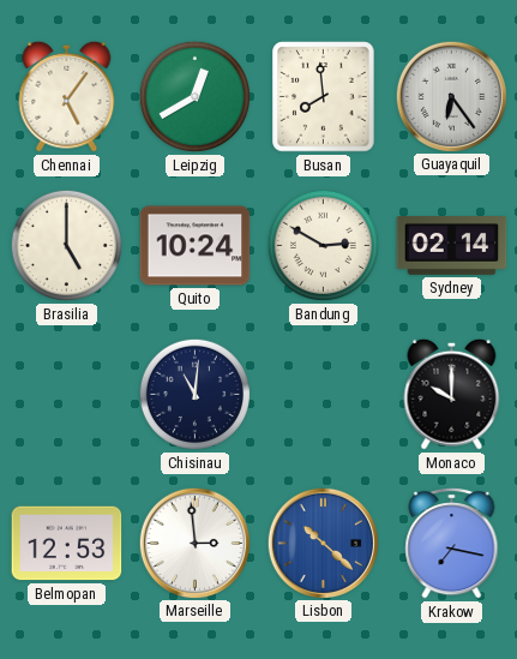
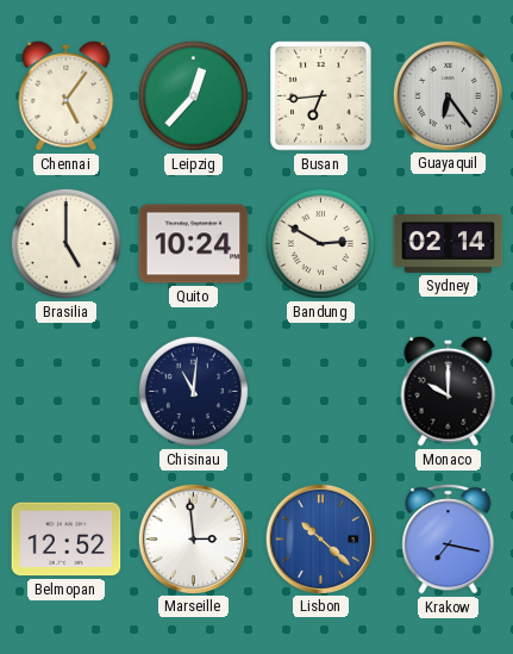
Leipzig: 12:40 -> 12:37 (193, 95)
Busan: 7:59 -> 6:44 (321, 96)
Belmopan: 12:53 -> 12:52 (67, 540)
